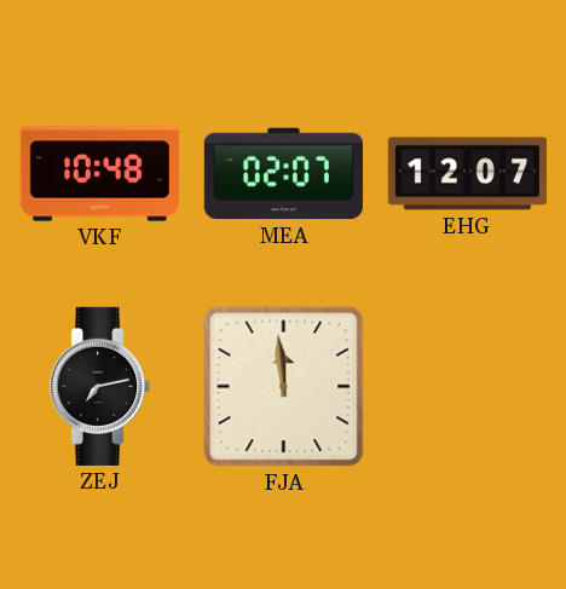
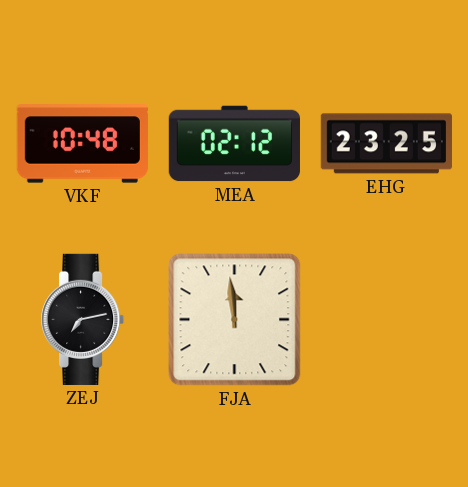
MEA: 02:07 -> 02:12 (234, 144)
EHG: 12:07 -> 23:25 (386, 144)
